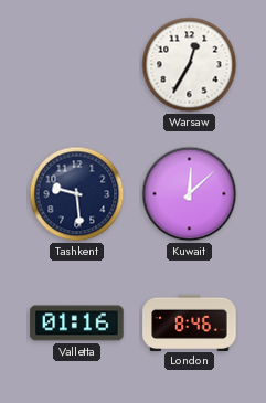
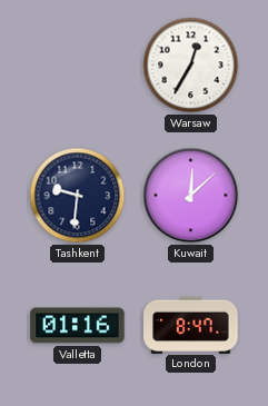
Tashkent: 9:29 -> 9:31 (78, 196)
London: 8:46 -> 8:47 (191, 325)
